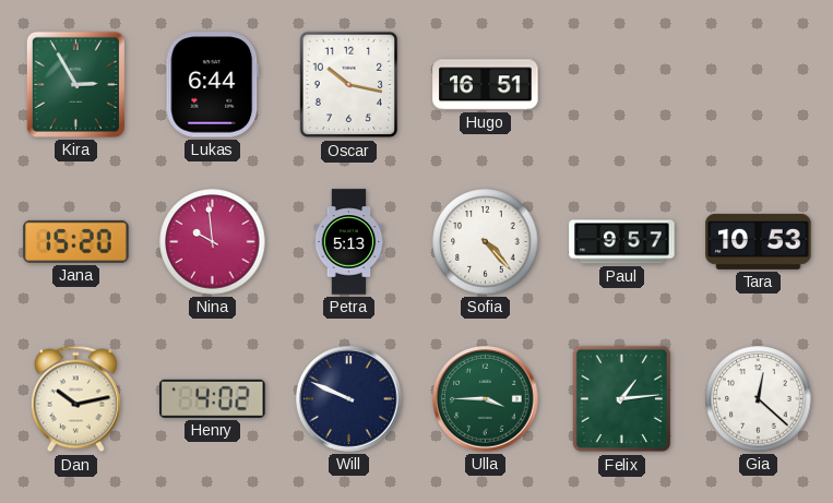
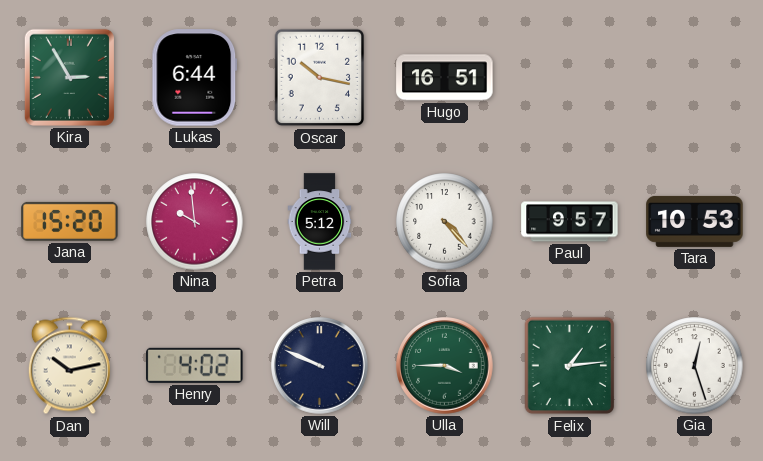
Petra: 5:13 -> 5:12 (320, 222)
Gia: 12:22 -> 12:27 (695, 366)
